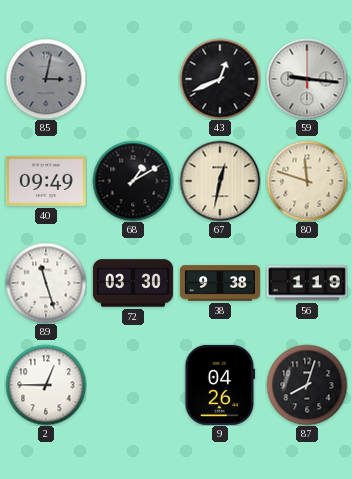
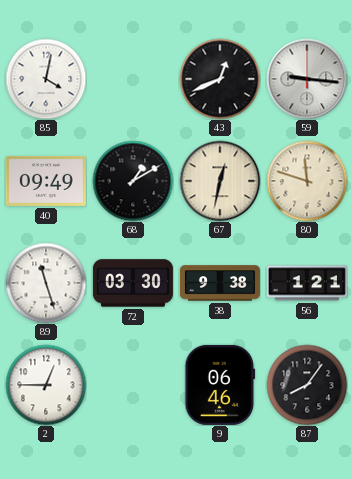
85: 3:02 -> 4:02 (46, 79)
85 dial: grey -> white (46, 79)
56: 1:19 -> 1:21 (307, 283)
9: 04:26 -> 06:46 (220, 385)
87: 8:03 -> 8:06 (307, 385)
